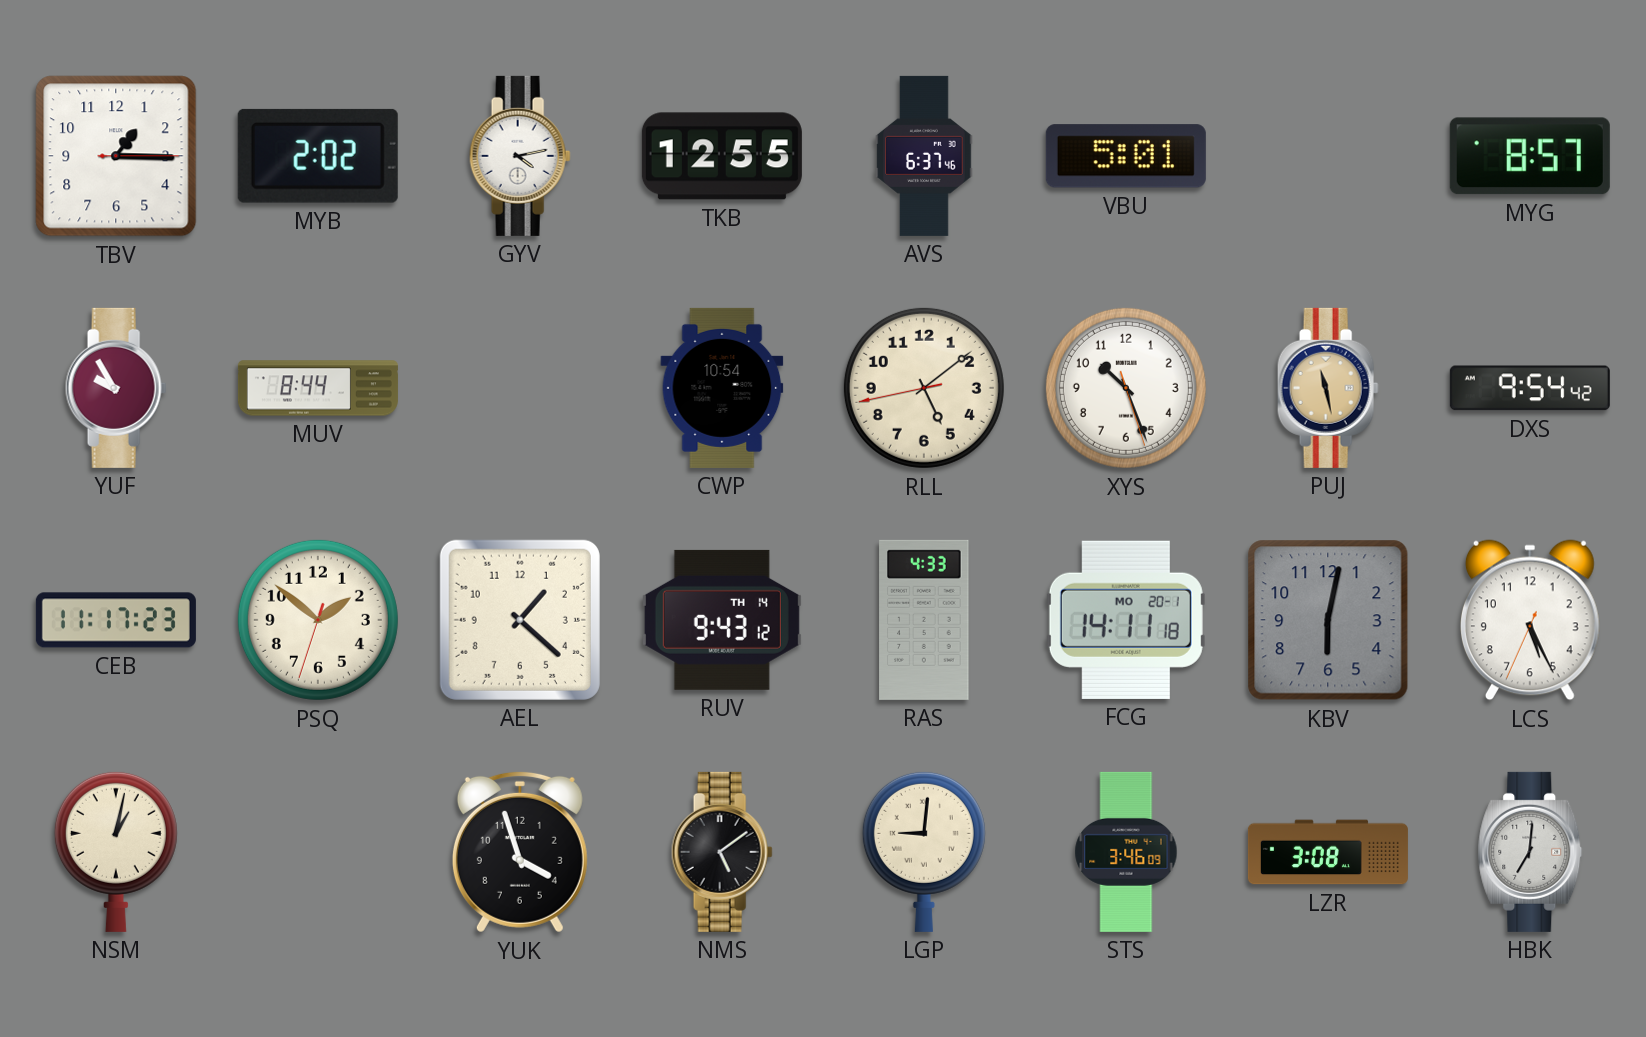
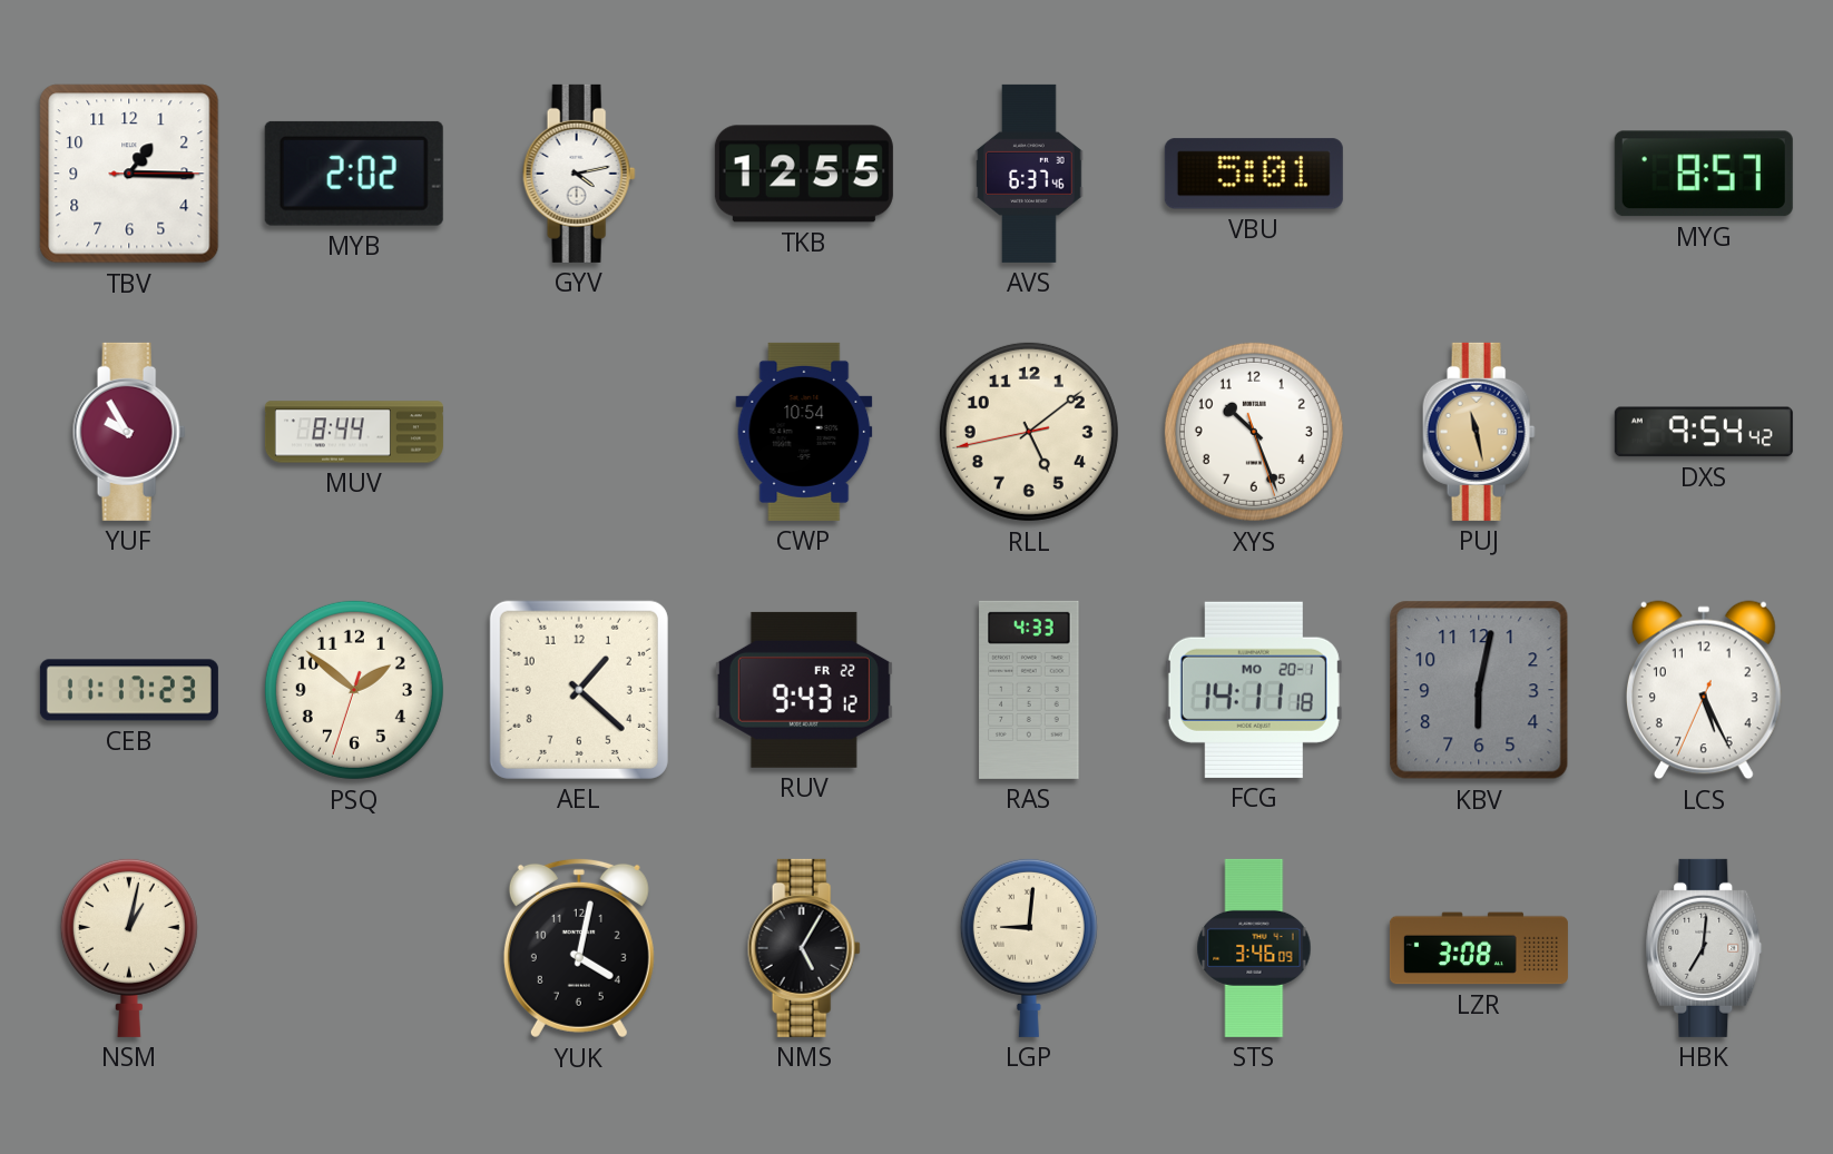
RUV date: TH 14 -> FR 22 (804, 690)
YUK: 3:57 -> 4:02 (579, 948)
NMS: 5:09 -> 5:05 (804, 948)
